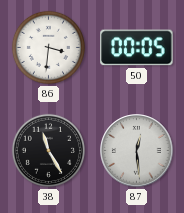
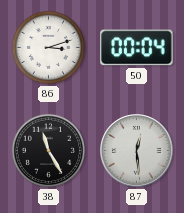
86: 3:31 -> 3:12 (48, 47)
50: 00:05 -> 00:04 (137, 48)
